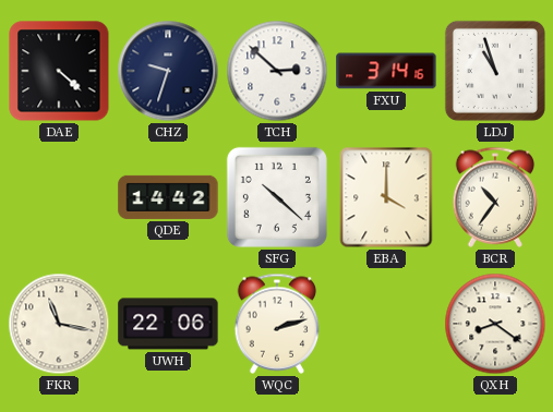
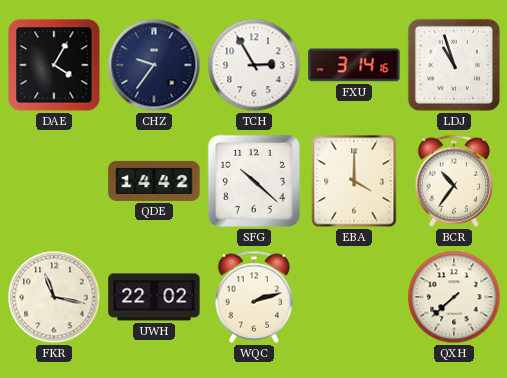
DAE: 4:22 -> 4:05 (54, 65)
CHZ: 9:33 -> 9:36 (154, 65)
TCH: 2:52 -> 2:55 (254, 65)
UWH: 22:06 -> 22:02 (154, 297)
QXH: 8:21 -> 7:38 (454, 297)
